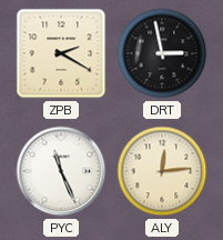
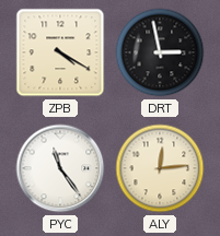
ZPB: 2:20 -> 4:20 (60, 52)
PYC: 11:26 -> 11:24 (60, 168)
